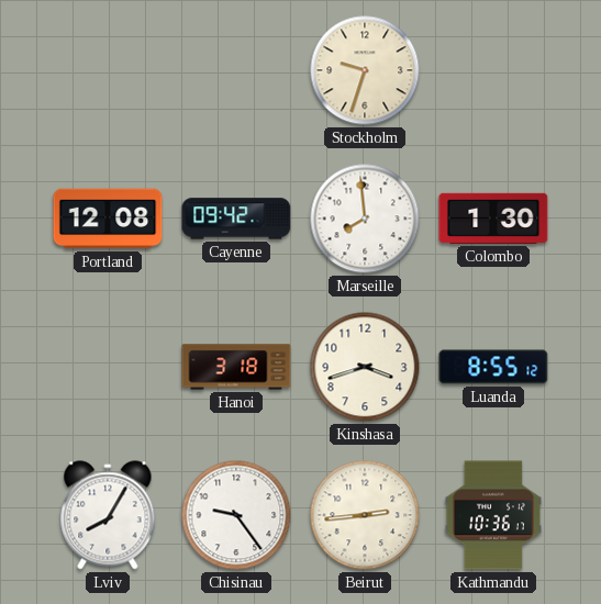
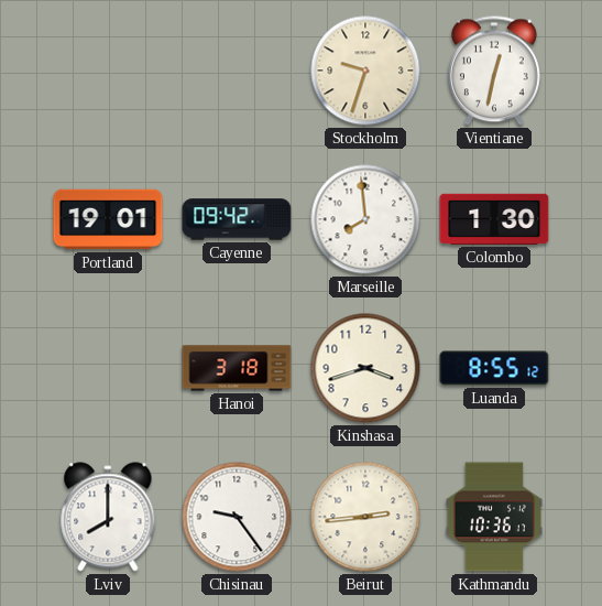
Vientiane: none -> 12:32 (494, 71)
Portland: 12:08 -> 19:01 (108, 219)
Lviv: 8:05 -> 8:00 (108, 517)
